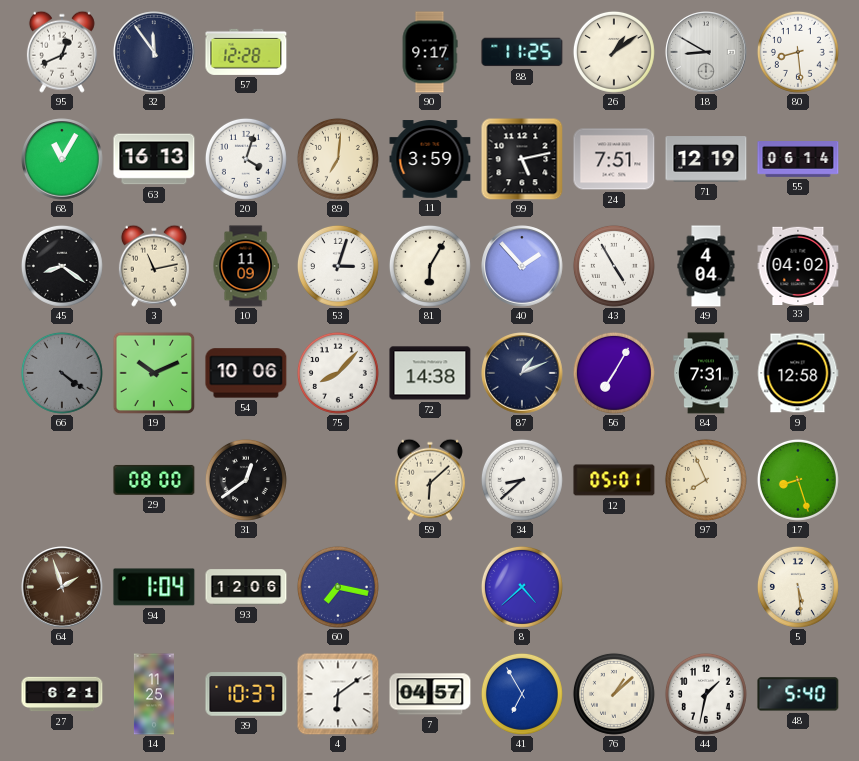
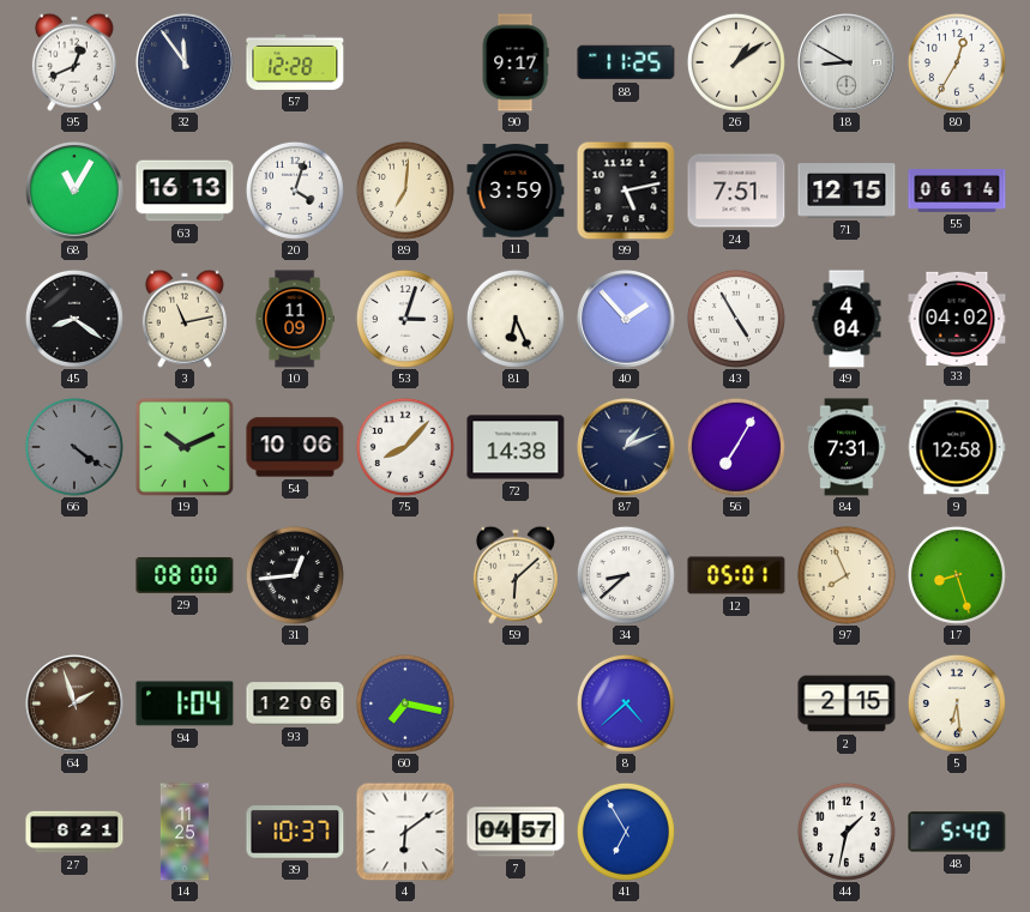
80: 8:29 -> 12:35 (957, 62)
71: 12:19 -> 12:15 (847, 191)
81: 6:05 -> 6:26 (516, 319)
31: 12:39 -> 12:44 (295, 575)
2: none -> 2:15 (847, 703)
5: 5:29 -> 6:29 (957, 703)
76: 1:08 -> none (614, 694)
